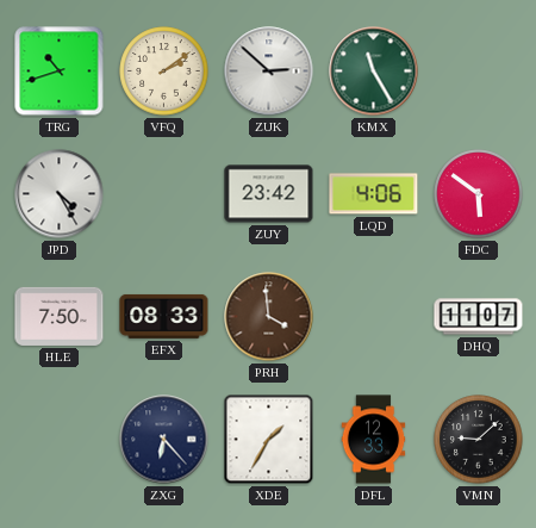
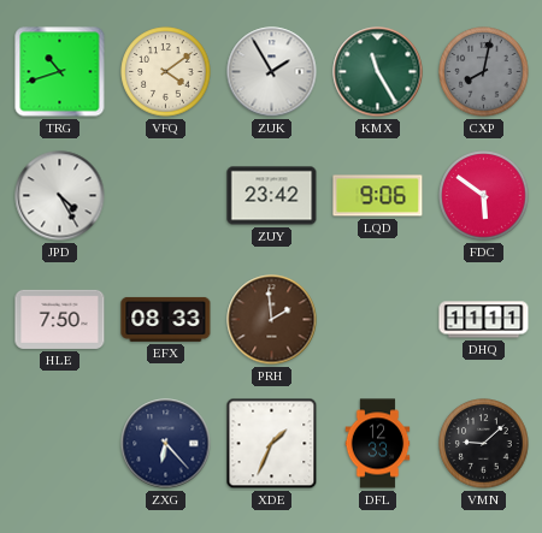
VFQ: 2:09 -> 4:09 (166, 72)
ZUK: 2:52 -> 1:55 (272, 72)
CXP: none -> 8:02 (484, 72)
LQD: 4:06 -> 9:06 (378, 196)
PRH: 3:59 -> 1:59 (272, 320)
DHQ: 11:07 -> 11:11 (484, 320)
XDE: 1:35 -> 1:34 (272, 444)
